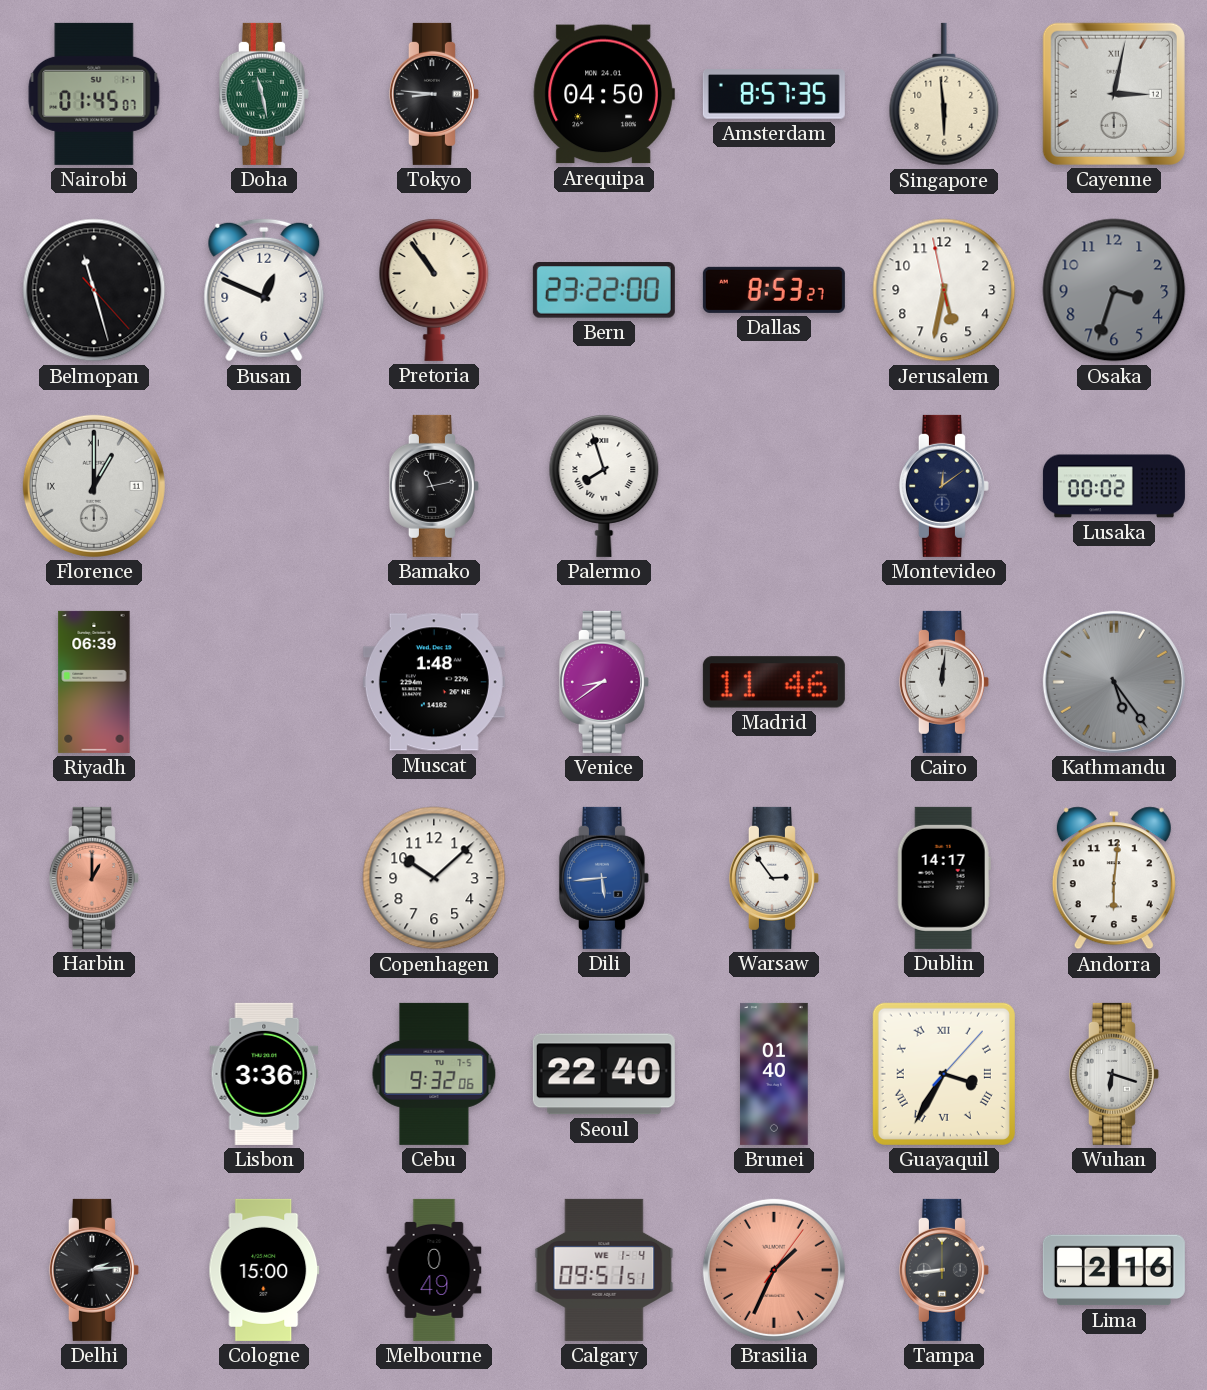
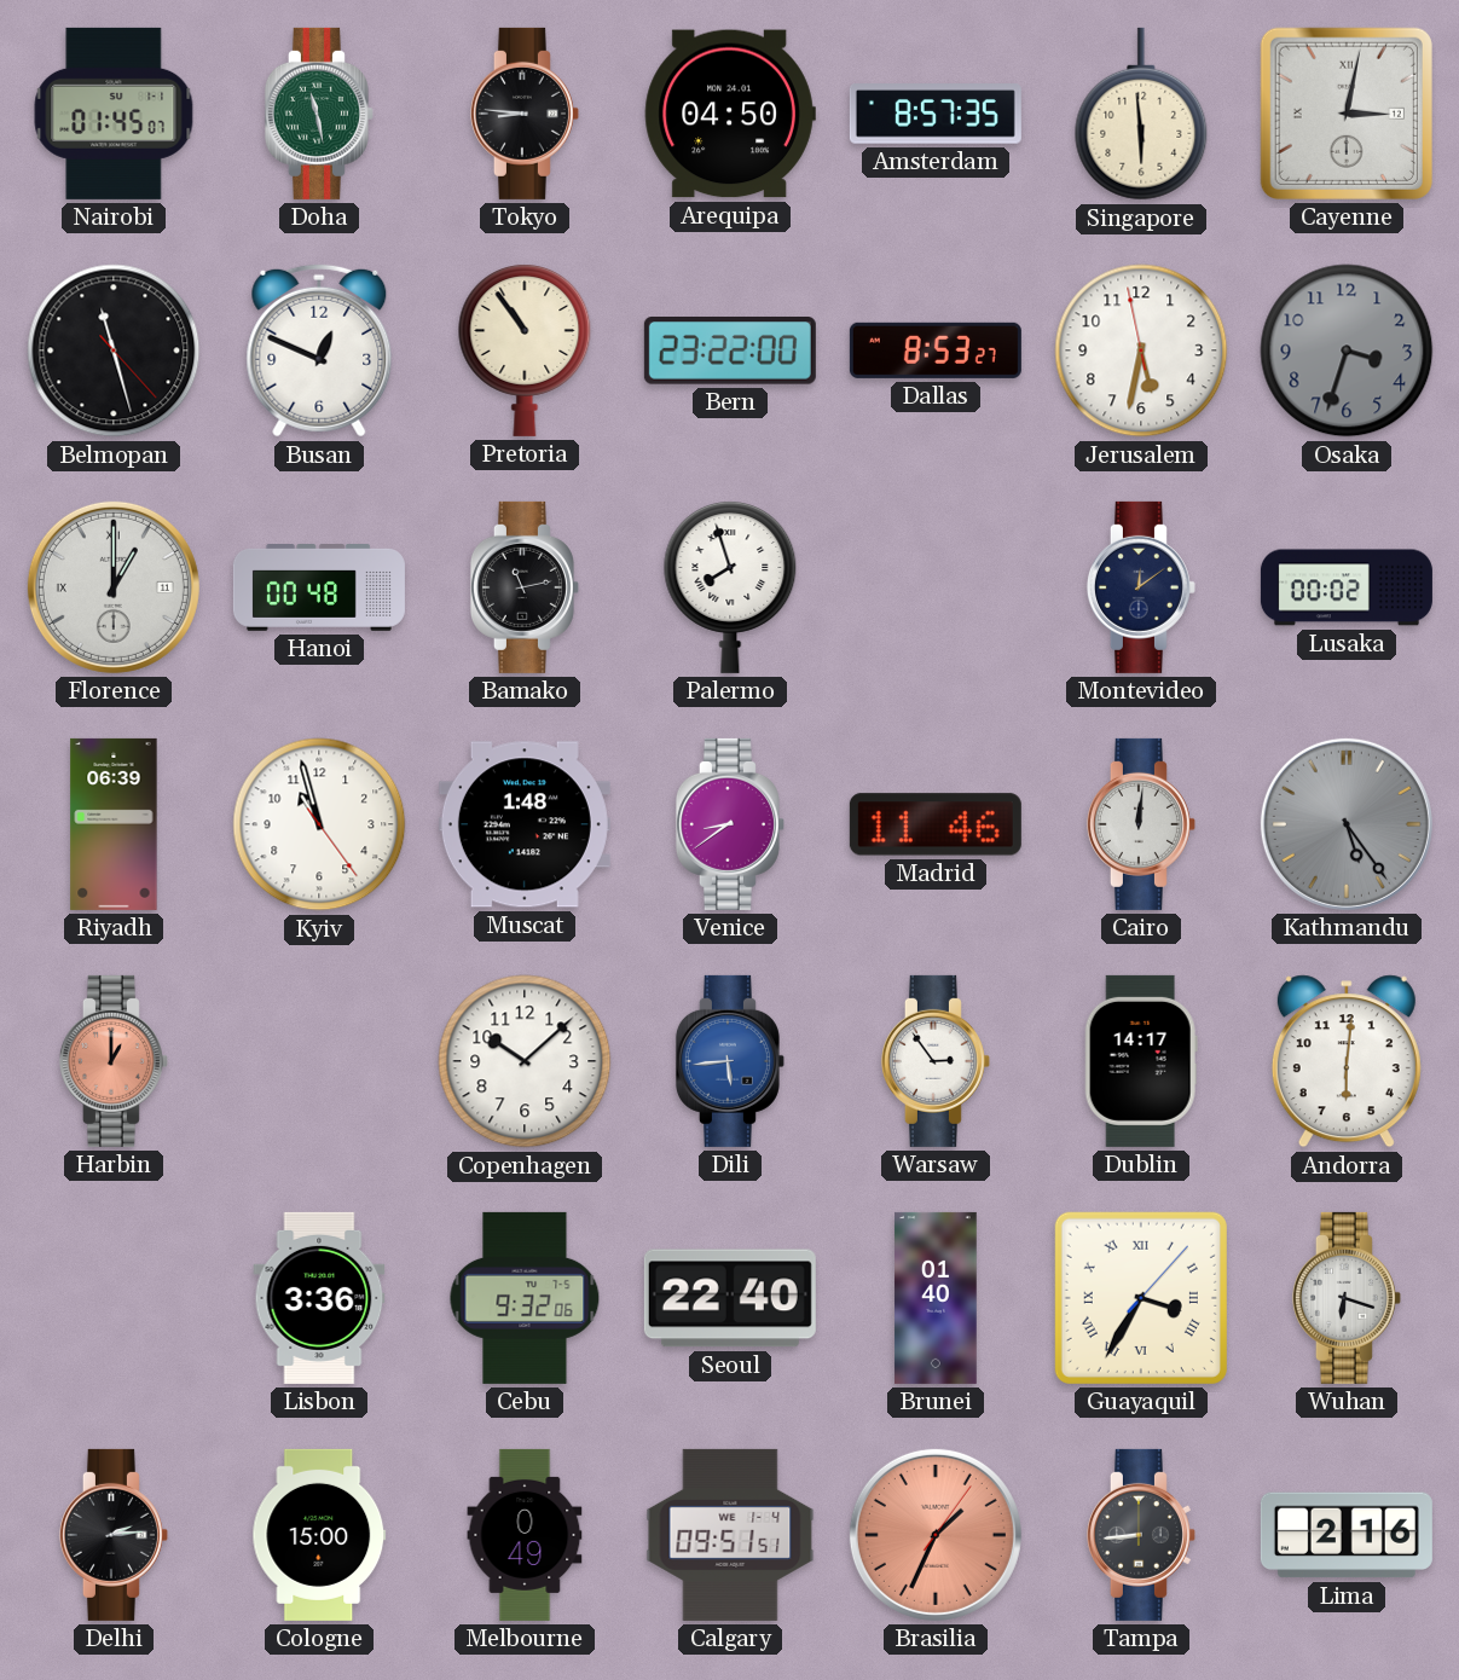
Hanoi: none -> 00:48 (319, 589)
Kyiv: none -> 10:57 (319, 824)
